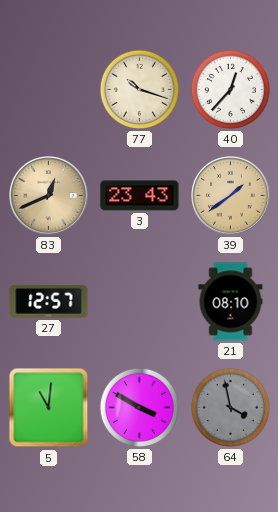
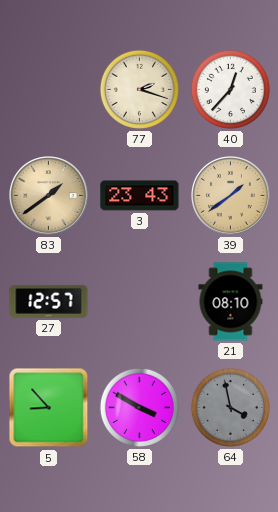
77: 10:18 -> 2:18 (139, 89)
83: 12:41 -> 1:39 (49, 196)
5: 11:01 -> 8:53 (49, 408)
